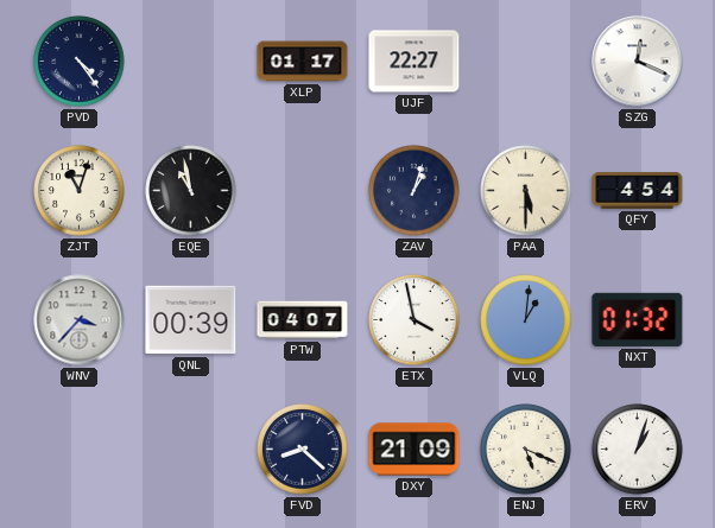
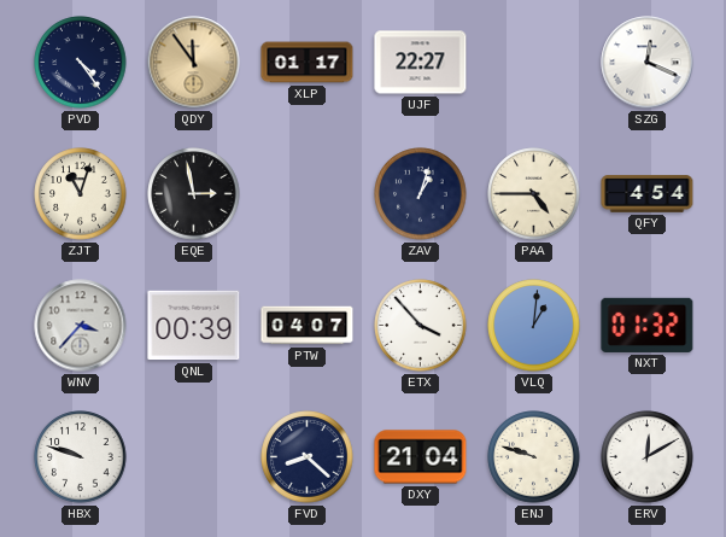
QDY: none -> 11:54 (194, 63)
EQE: 10:58 -> 2:58 (194, 194)
PAA: 5:30 -> 4:45 (534, 194)
ETX: 3:58 -> 3:53 (421, 326)
HBX: none -> 9:48 (81, 457)
DXY: 21:09 -> 21:04 (421, 457)
ENJ: 5:19 -> 9:48 (534, 457)
ERV: 1:03 -> 12:10 (648, 457)
